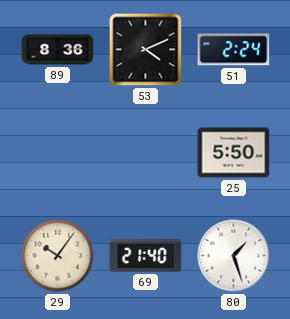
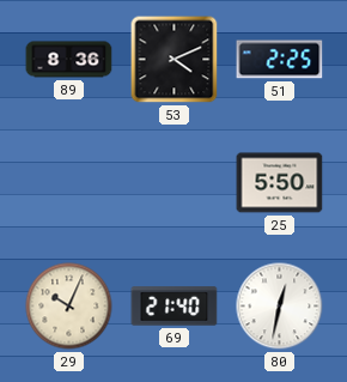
51: 2:24 -> 2:25 (280, 60)
29: 10:06 -> 10:04 (69, 307)
80: 1:27 -> 12:32 (280, 307)
